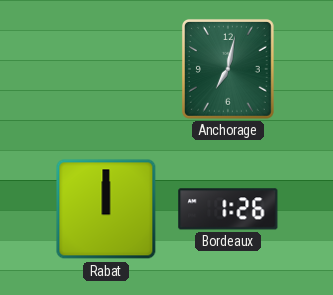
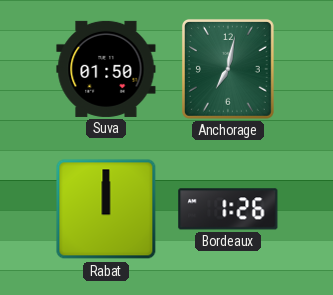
Suva: none -> 01:50 (106, 69)
